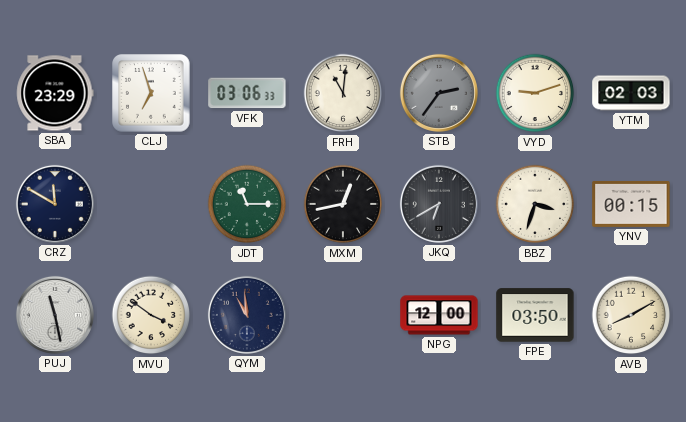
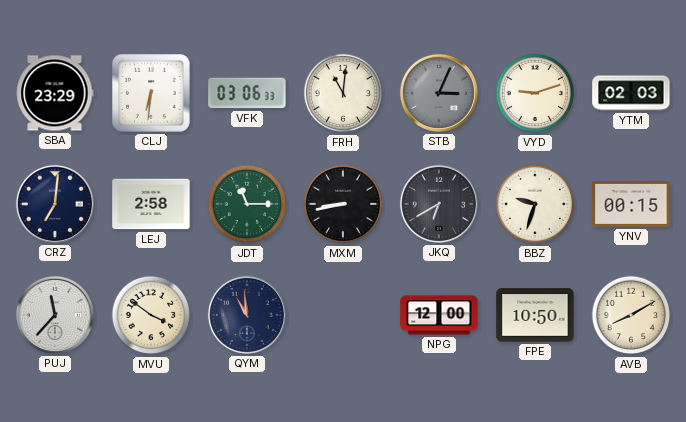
CLJ: 6:57 -> 6:31 (151, 93)
STB: 2:36 -> 3:04 (439, 93)
CRZ: 11:50 -> 7:01 (55, 204)
LEJ: none -> 2:58 (151, 204)
MXM: 12:43 -> 8:43 (343, 204)
BBZ: 3:33 -> 9:33 (535, 204)
PUJ: 11:28 -> 11:37 (55, 315)
FPE: 03:50 -> 10:50 (535, 315)
